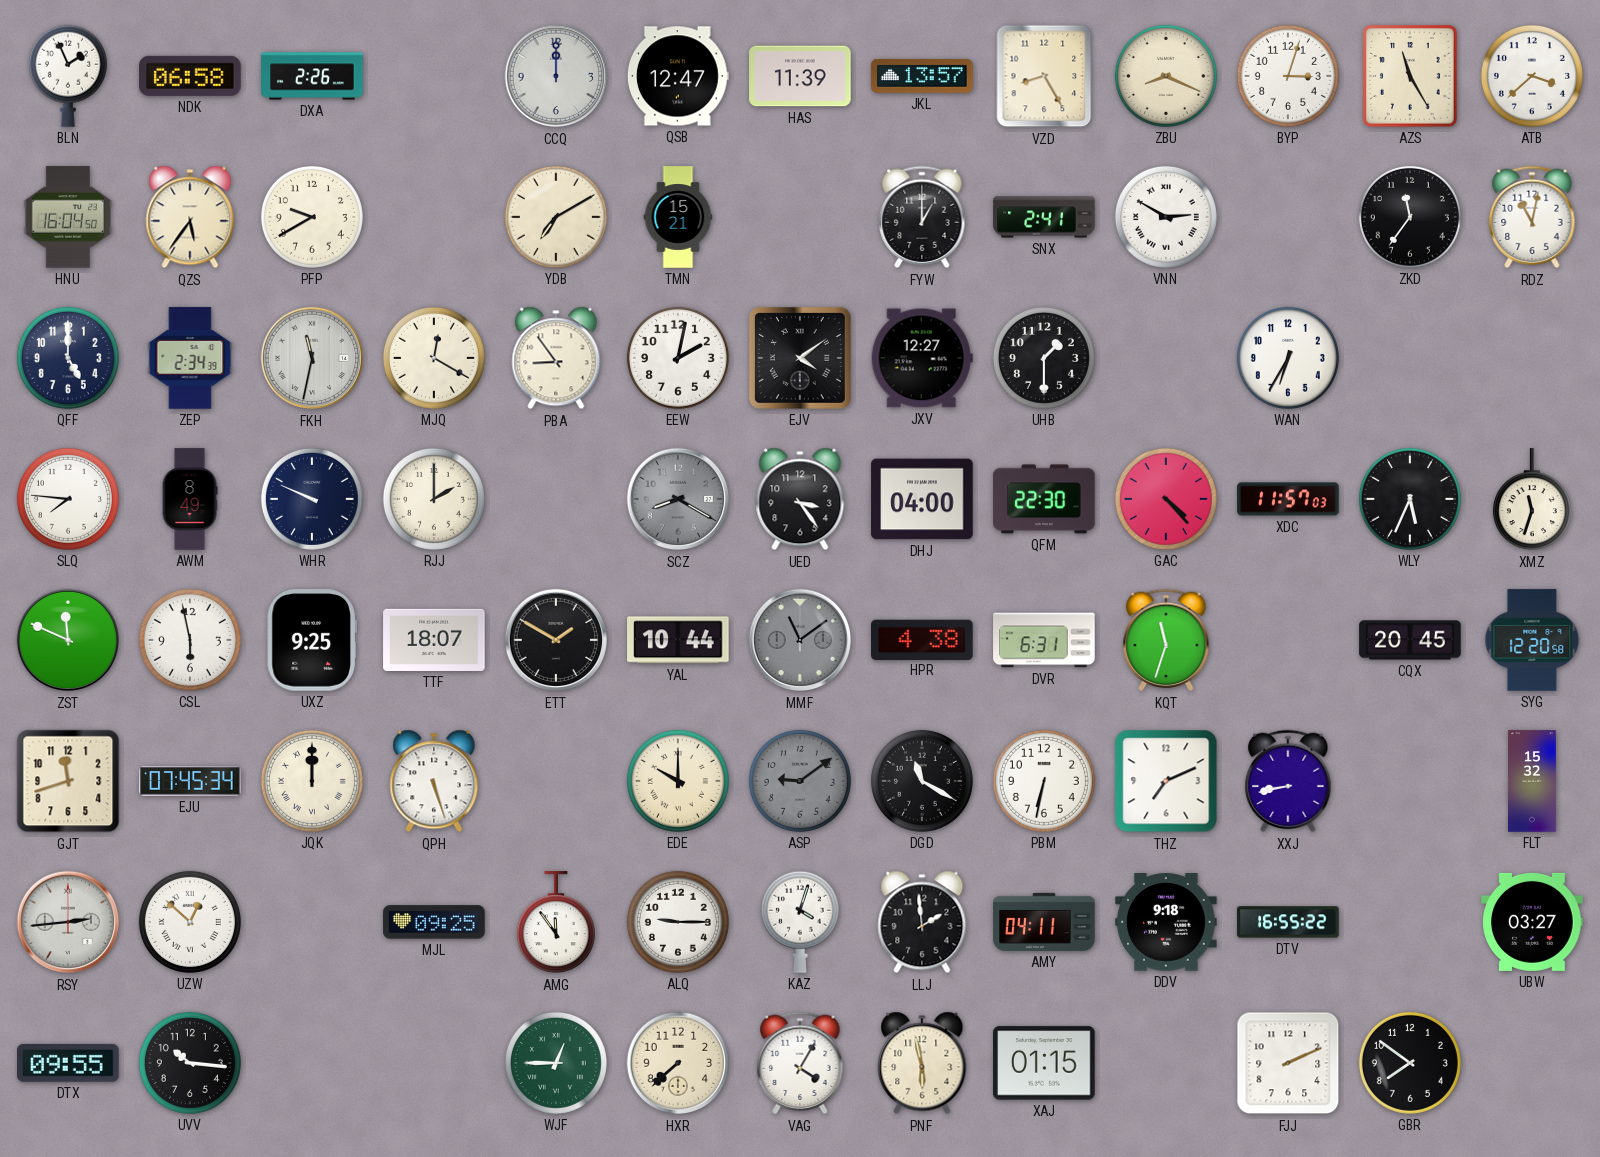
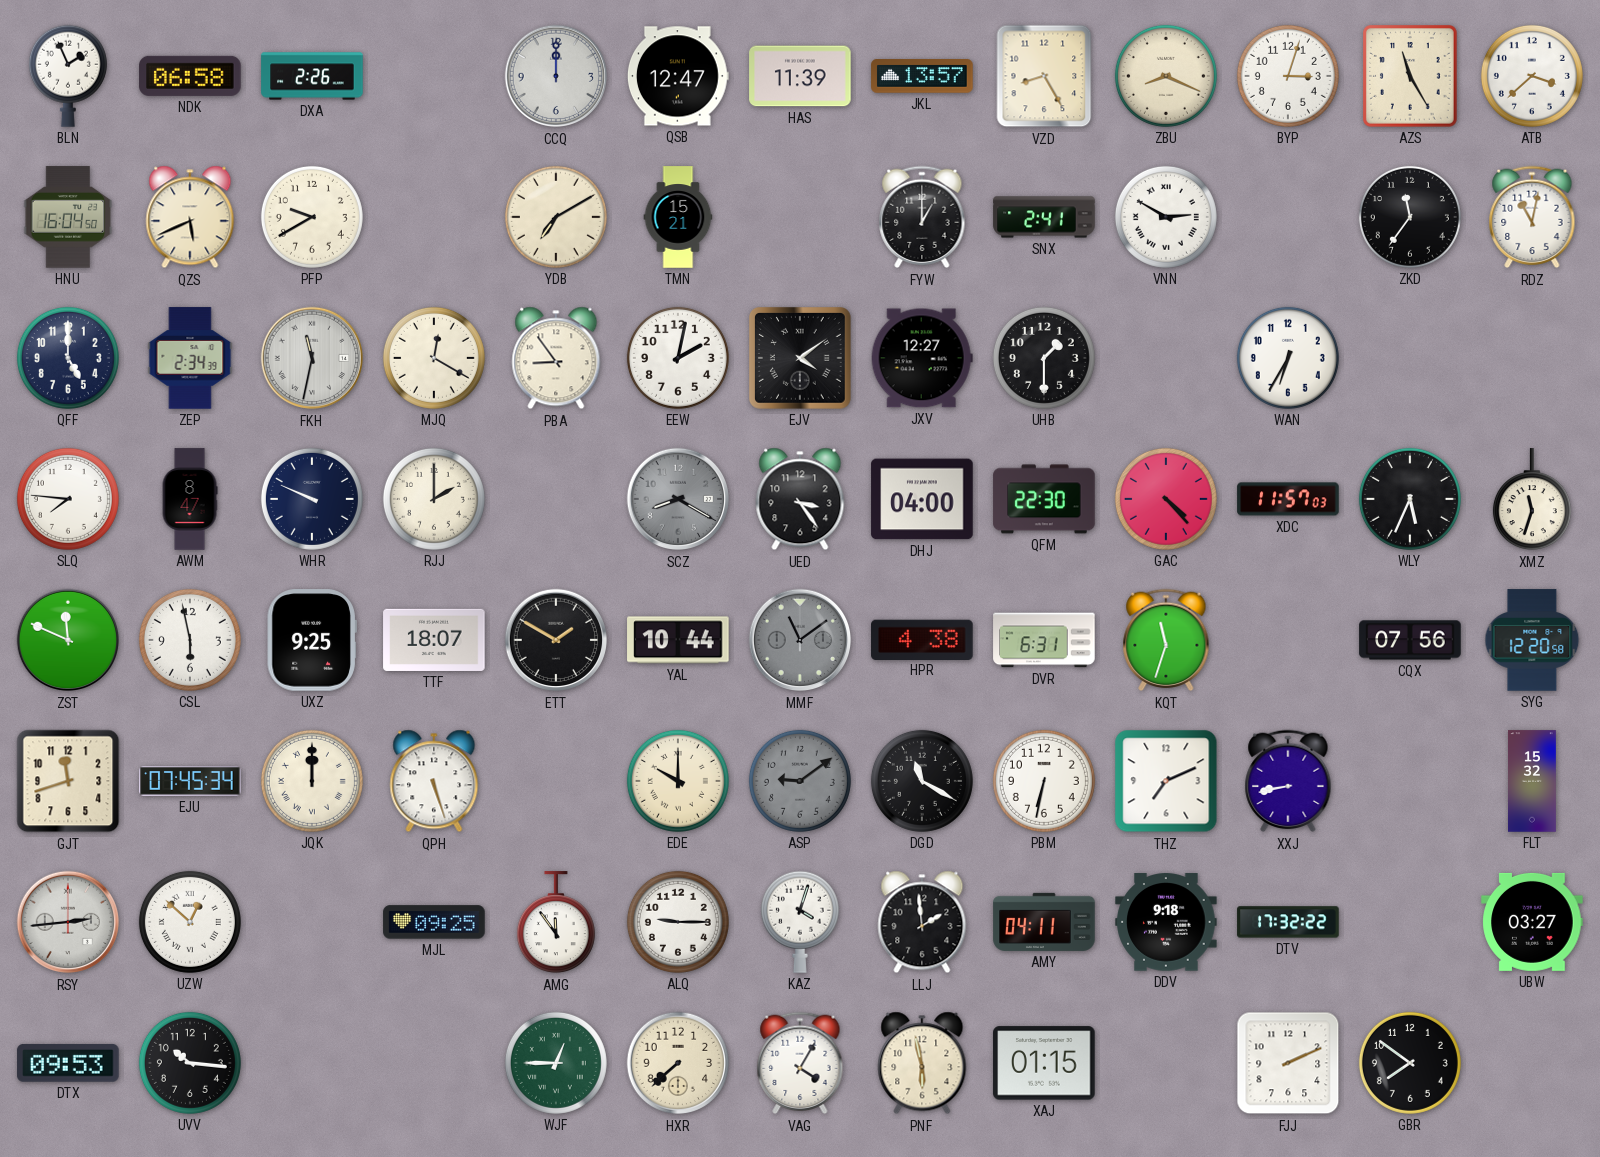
QZS: 5:36 -> 5:41 (190, 217)
AWM: 8:49 -> 8:47 (190, 499)
CQX: 20:45 -> 07:56 (1410, 640)
DTV: 16:55 -> 17:32 (1288, 922)
DTX: 09:55 -> 09:53 (68, 1063)
